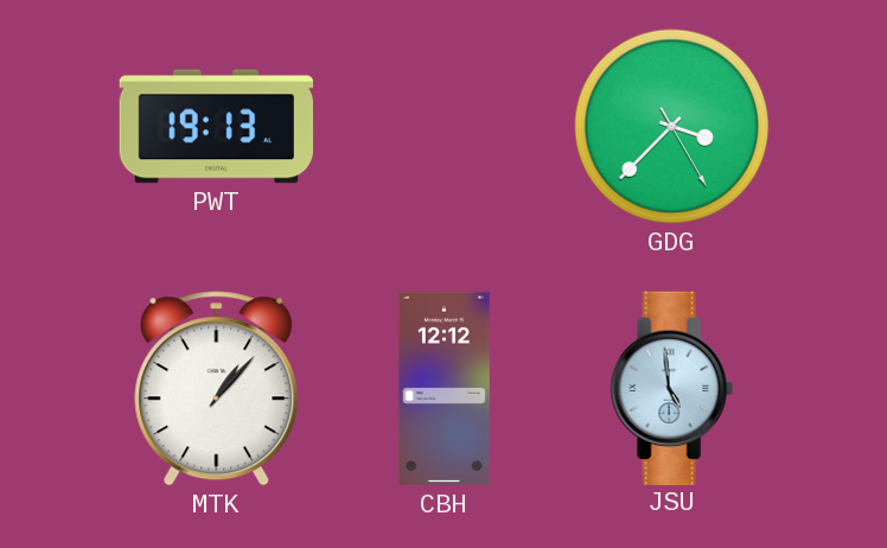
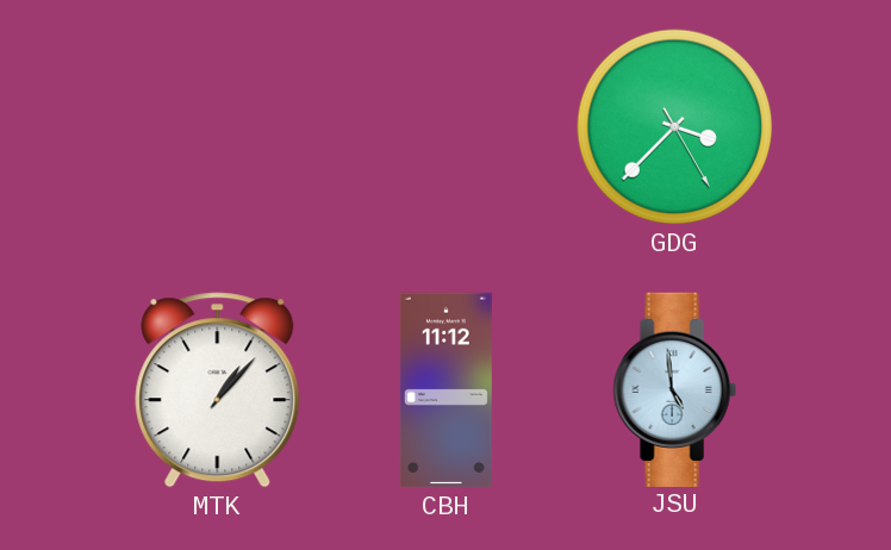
PWT: 19:13 -> none (216, 127)
CBH: 12:12 -> 11:12 (445, 390)
